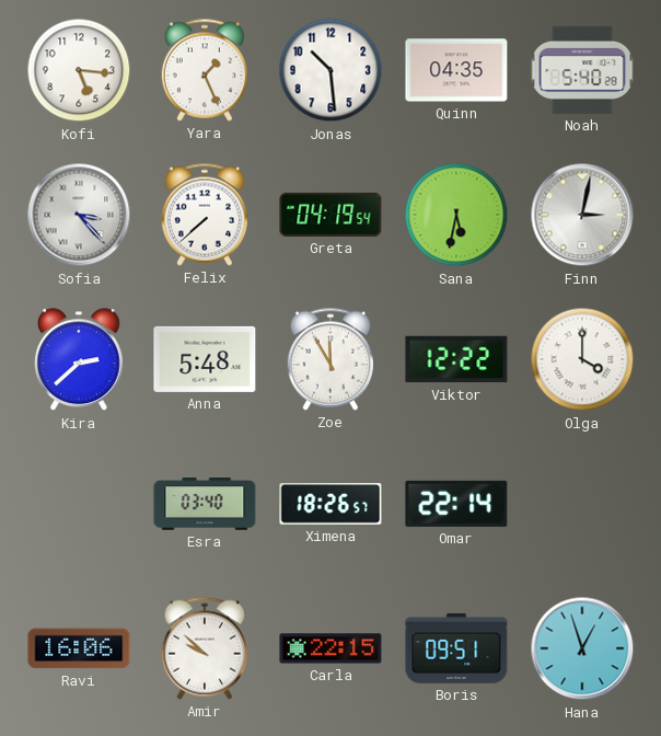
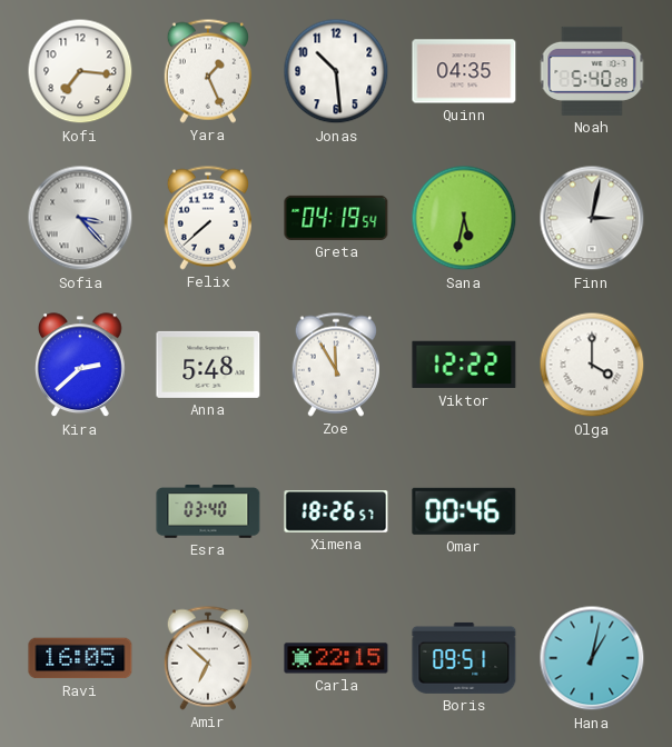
Kofi: 5:16 -> 7:16 (80, 71)
Omar: 22:14 -> 00:46 (464, 511)
Ravi: 16:06 -> 16:05 (80, 658)
Amir: 9:52 -> 6:52 (207, 658)
Hana: 12:57 -> 1:02 (592, 658)
